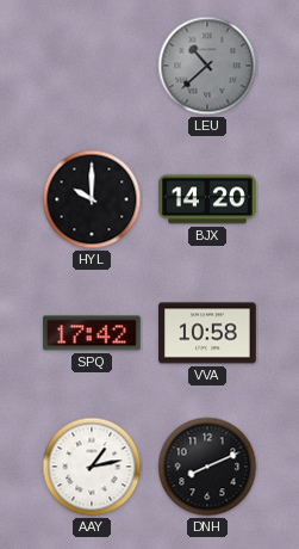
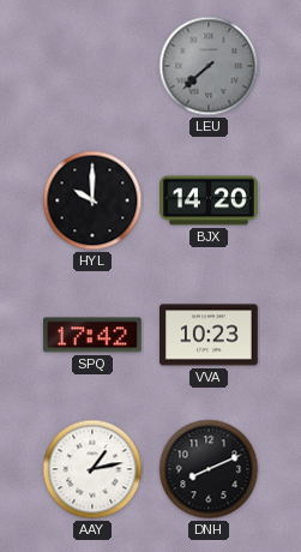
LEU: 10:38 -> 7:38 (209, 66)
VVA: 10:58 -> 10:23 (210, 335)
